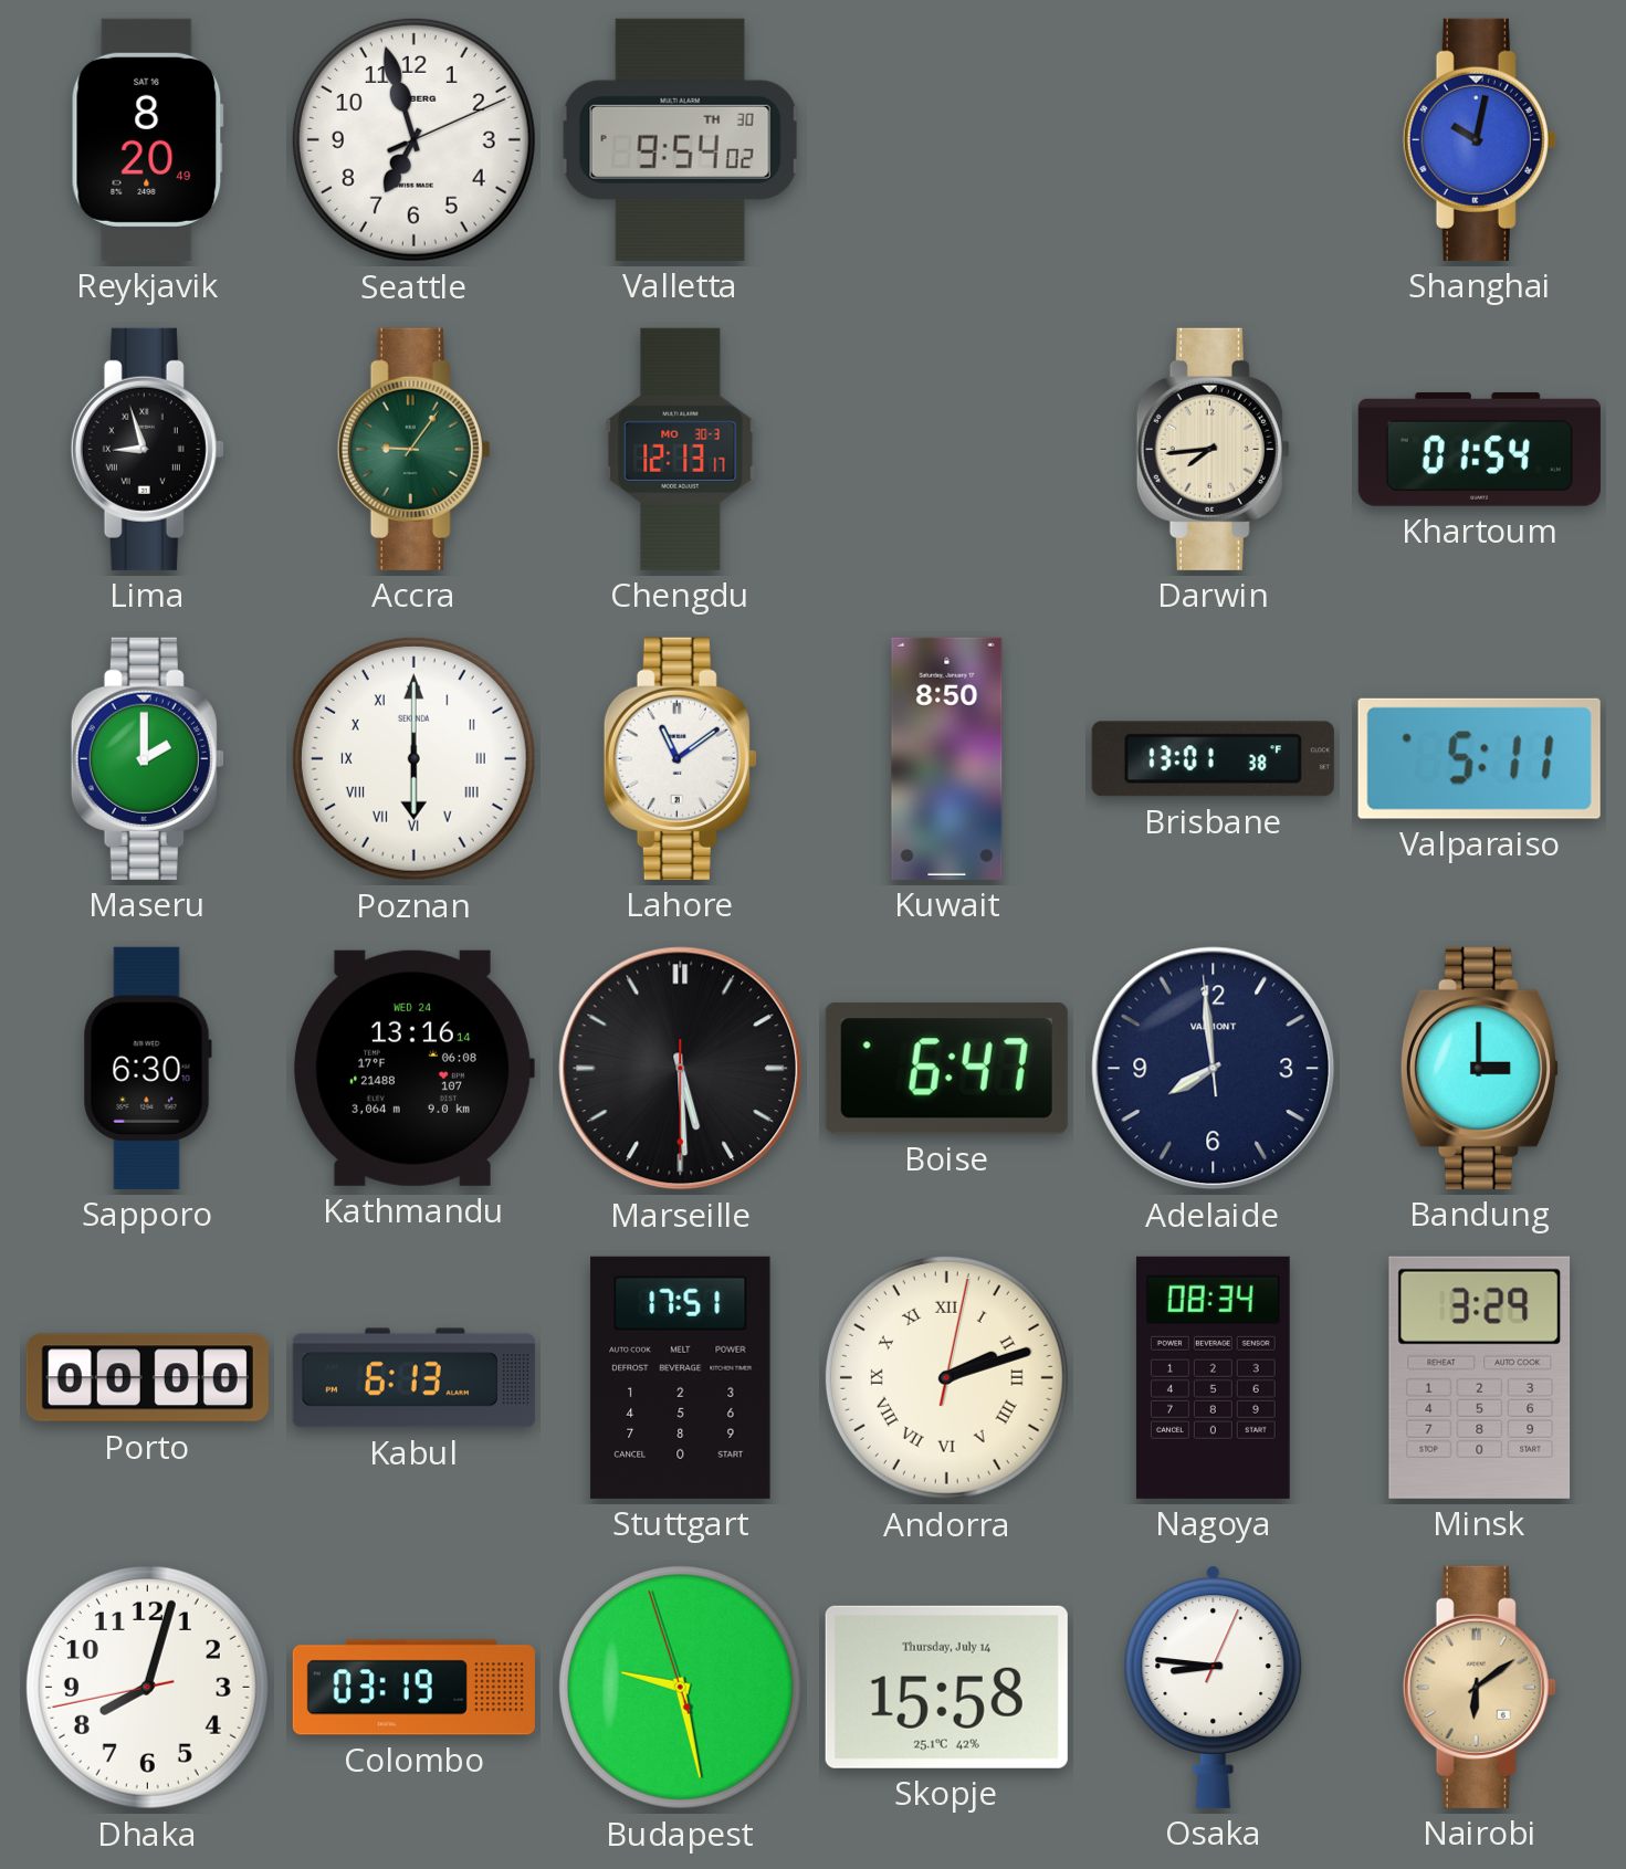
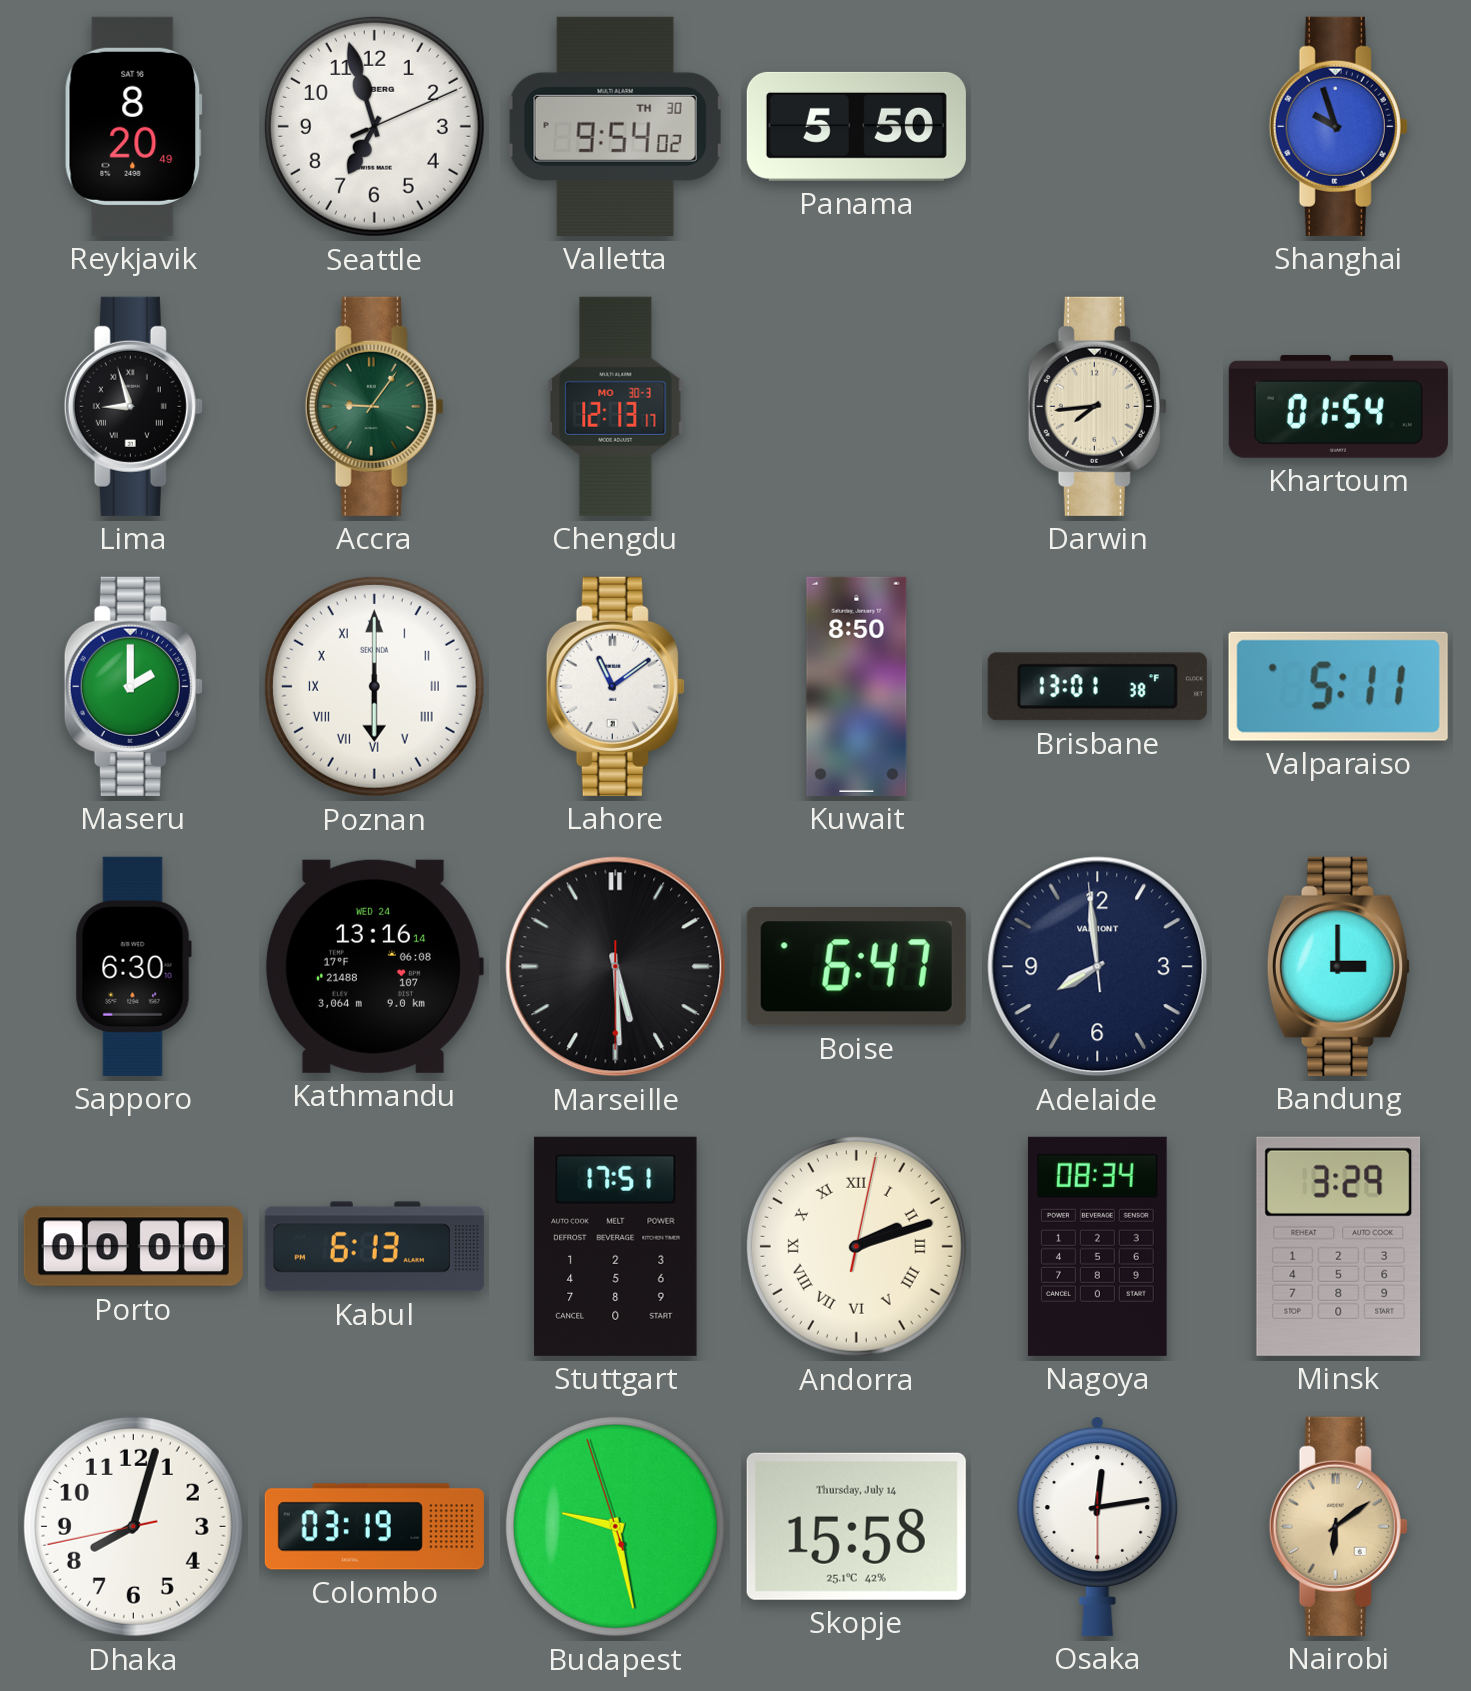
Panama: none -> 5:50 (856, 126)
Shanghai: 10:02 -> 9:57 (1338, 126)
Osaka: 8:46 -> 12:13 (1098, 1526)
